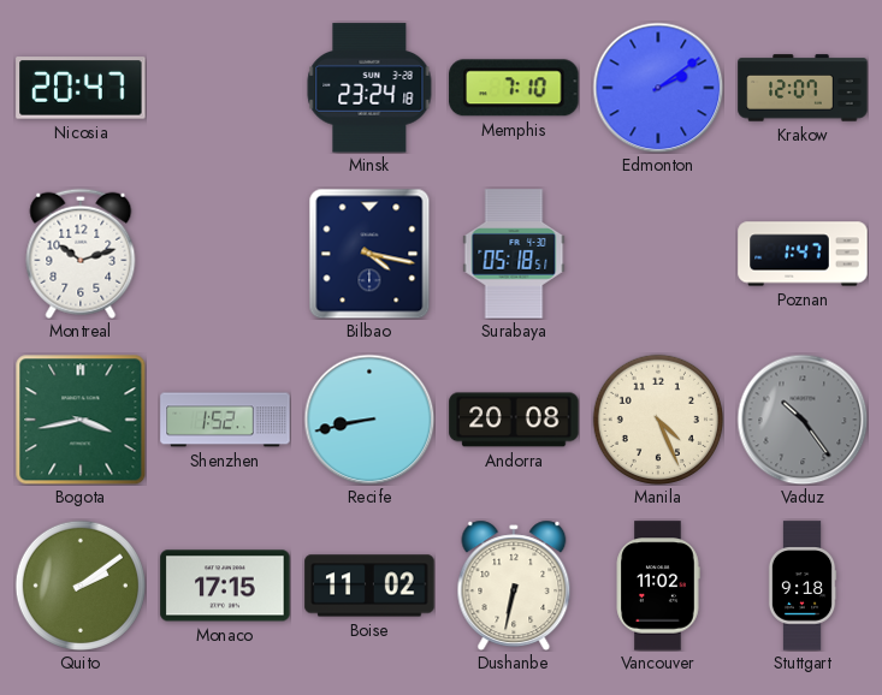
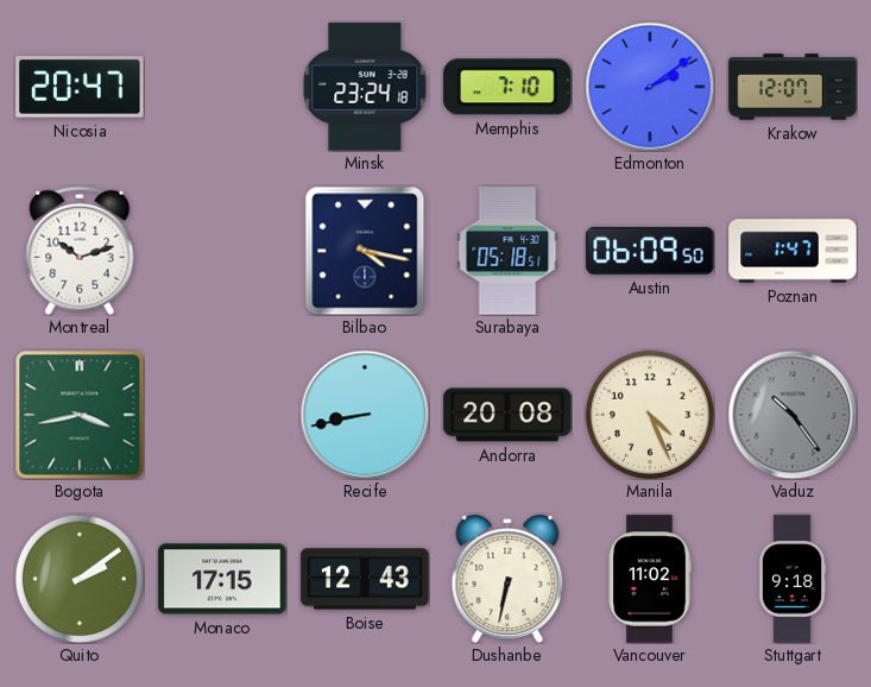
Austin: none -> 06:09 (650, 251)
Shenzhen: 1:52 -> none (225, 420)
Boise: 11:02 -> 12:43 (365, 579)
